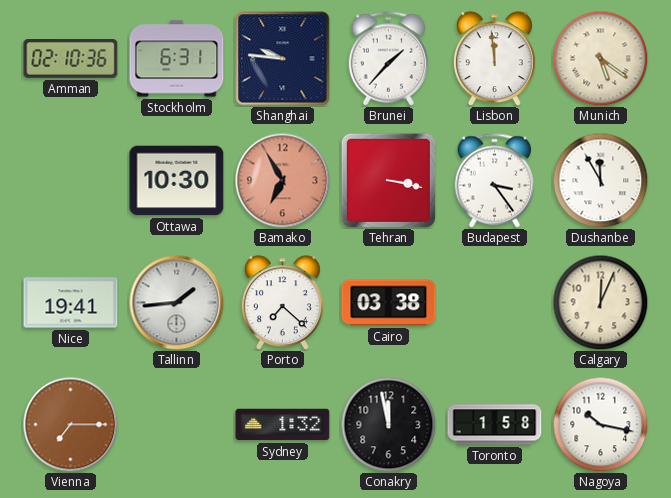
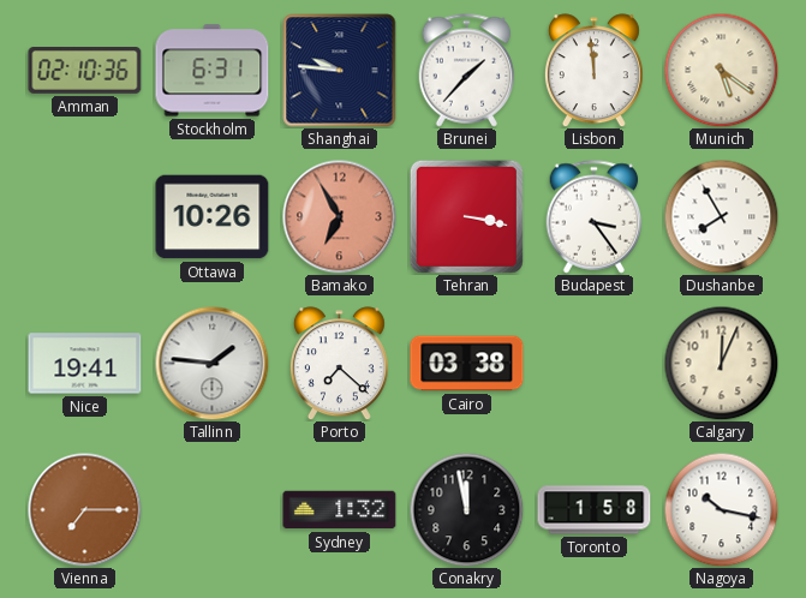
Ottawa: 10:30 -> 10:26 (213, 217)
Dushanbe: 11:55 -> 7:55 (721, 216)
Tallinn: 1:44 -> 1:46 (211, 363)
